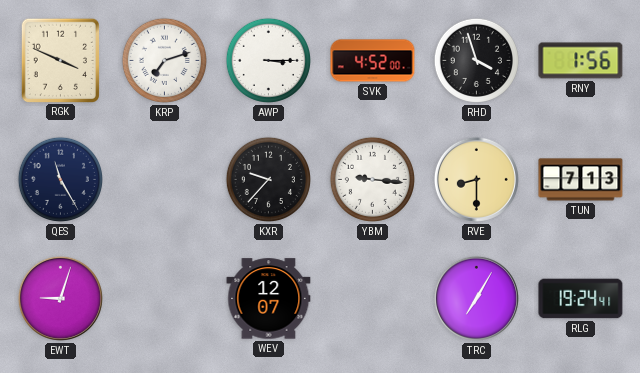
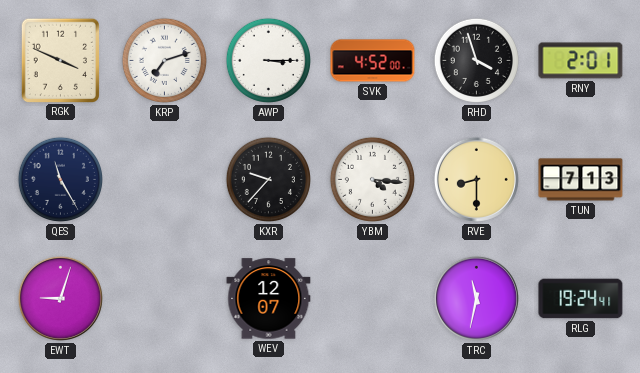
RNY: 1:56 -> 2:01 (581, 61)
YBM: 9:16 -> 4:16 (372, 179)
TRC: 7:05 -> 11:32 (476, 298)
